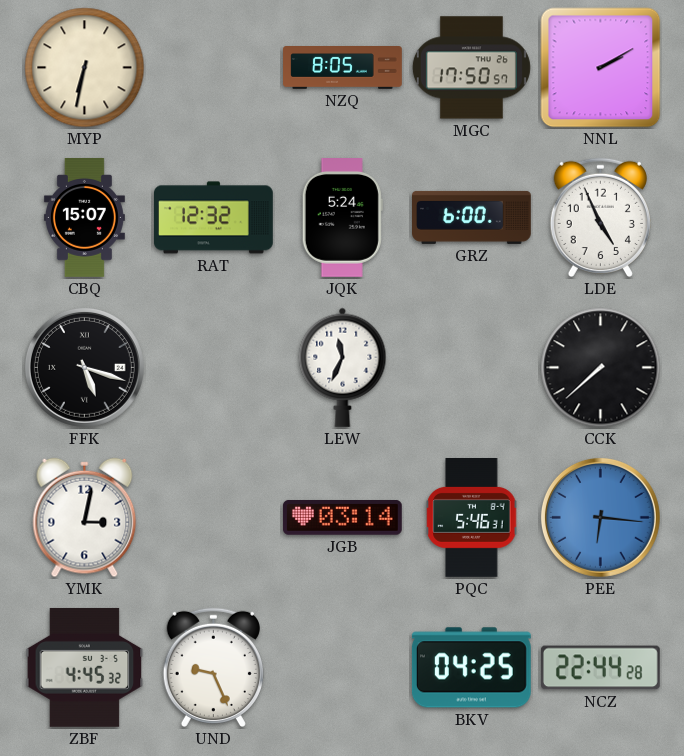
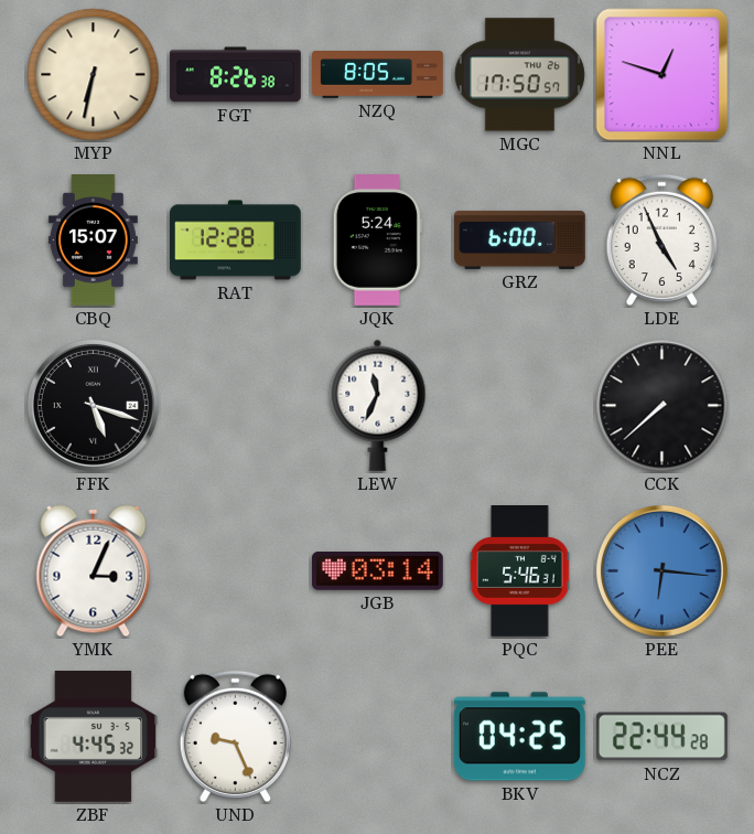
FGT: none -> 8:26 (236, 75)
NNL: 2:10 -> 12:48 (663, 75)
RAT: 12:32 -> 12:28 (236, 240)
YMK: 3:02 -> 3:04 (94, 571)
